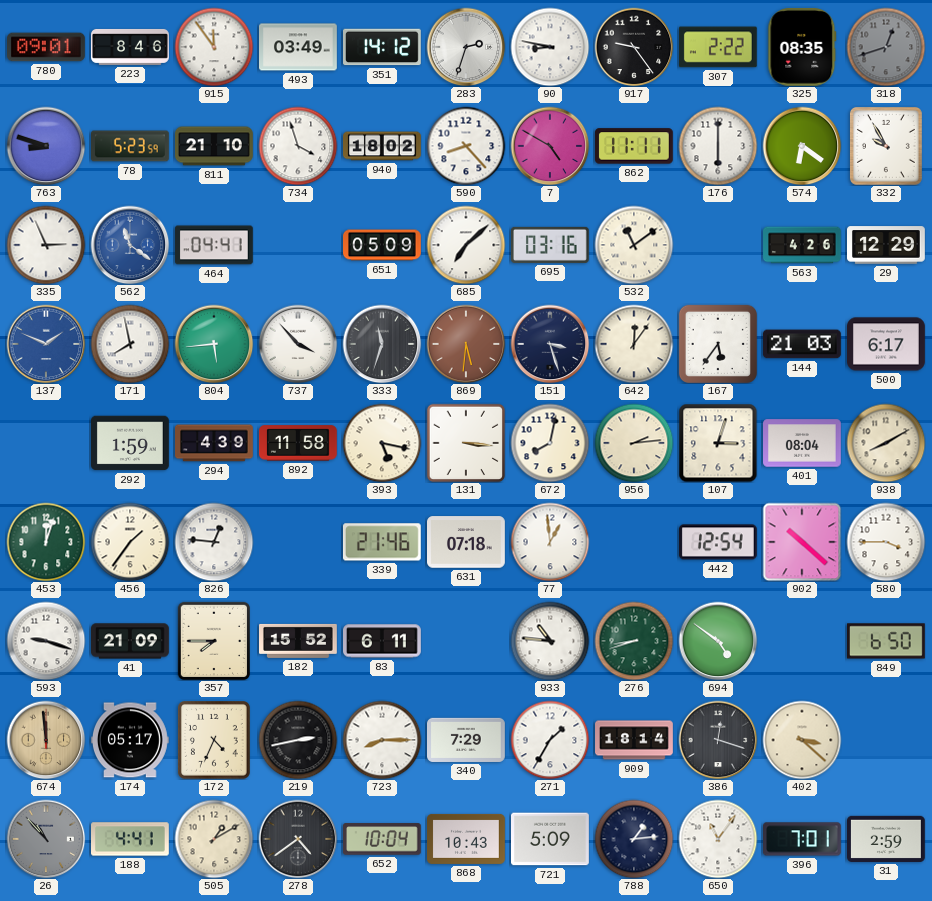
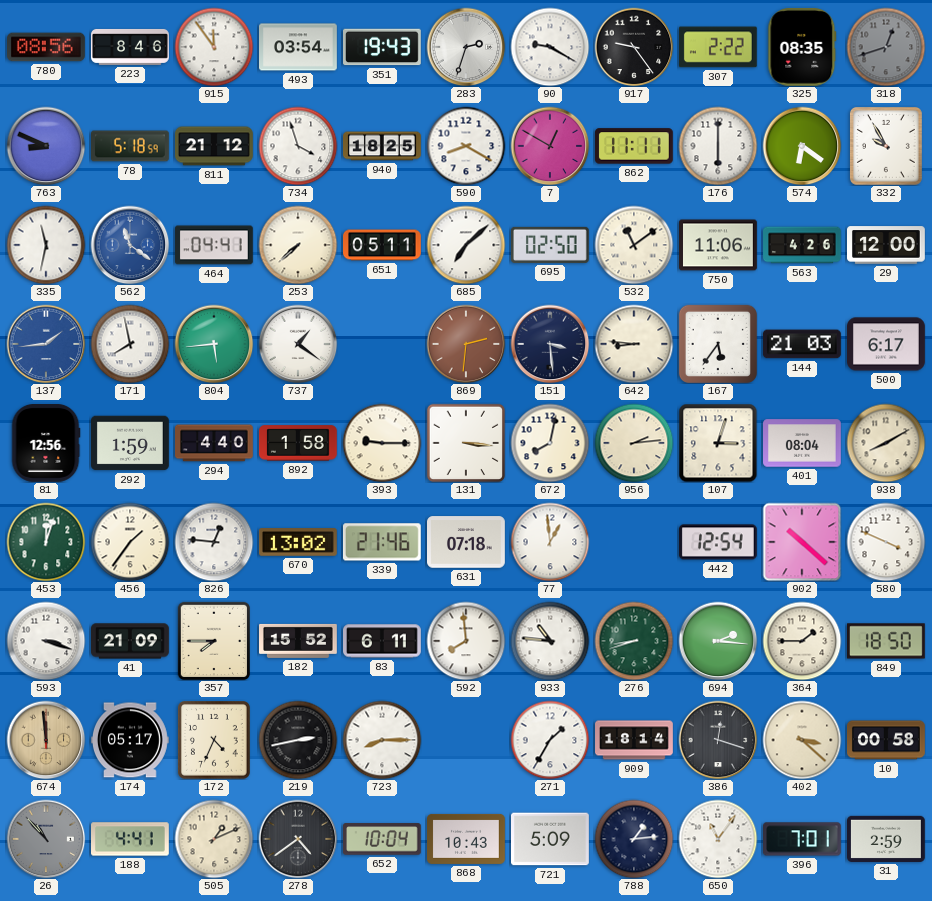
780: 09:01 -> 08:56 (47, 47)
493: 03:49 -> 03:54 (299, 47)
351: 14:12 -> 19:43 (383, 47)
90: 8:47 -> 9:20 (550, 47)
763: 8:48 -> 8:49 (46, 146)
78: 5:23 -> 5:18 (131, 146)
811: 21:10 -> 21:12 (215, 146)
940: 18:02 -> 18:25 (383, 146)
590: 8:23 -> 8:20 (466, 146)
7: 4:50 -> 12:50 (550, 146)
335: 2:56 -> 11:32 (46, 245)
253: none -> 7:38 (298, 245)
651: 05:09 -> 05:11 (383, 245)
695: 03:16 -> 02:50 (551, 245)
750: none -> 11:06 (719, 245)
29: 12:29 -> 12:00 (887, 245)
137: 1:49 -> 1:44 (46, 344)
737: 3:53 -> 1:21 (298, 344)
333: 11:33 -> none (382, 344)
869: 5:31 -> 2:31 (466, 344)
151: 3:27 -> 3:29 (550, 344)
642: 12:06 -> 8:46 (634, 344)
81: none -> 12:56 (46, 444)
294: 4:39 -> 4:40 (215, 443)
892: 11:58 -> 1:58 (298, 443)
393: 5:17 -> 9:15 (382, 443)
670: none -> 13:02 (298, 542)
580: 3:45 -> 3:49 (886, 542)
593: 9:18 -> 3:18 (46, 641)
592: none -> 7:59 (466, 641)
694: 4:51 -> 2:16 (718, 641)
364: none -> 1:45 (802, 641)
849: 6:50 -> 18:50 (887, 641)
340: 7:29 -> none (467, 740)
10: none -> 00:58 (887, 740)
505: 1:10 -> 1:11 (214, 839)
